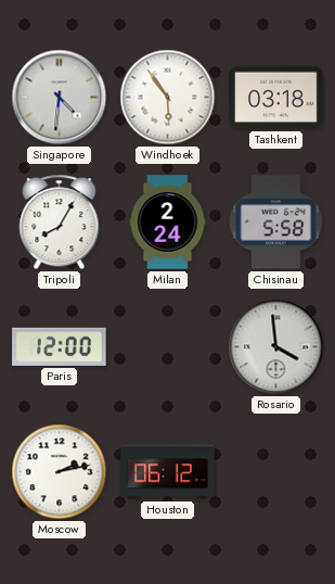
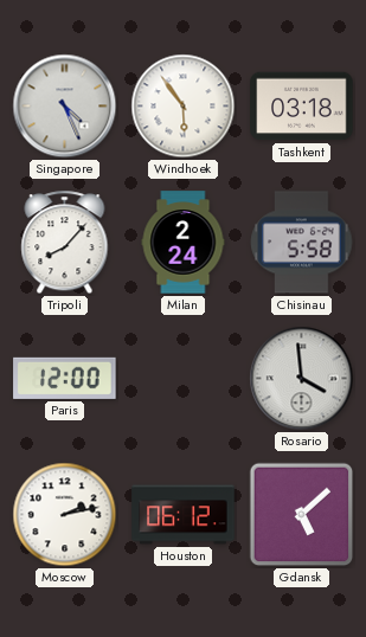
Singapore: 4:31 -> 4:26 (65, 107)
Tripoli: 8:05 -> 8:07 (65, 243)
Gdansk: none -> 5:08 (302, 515)
